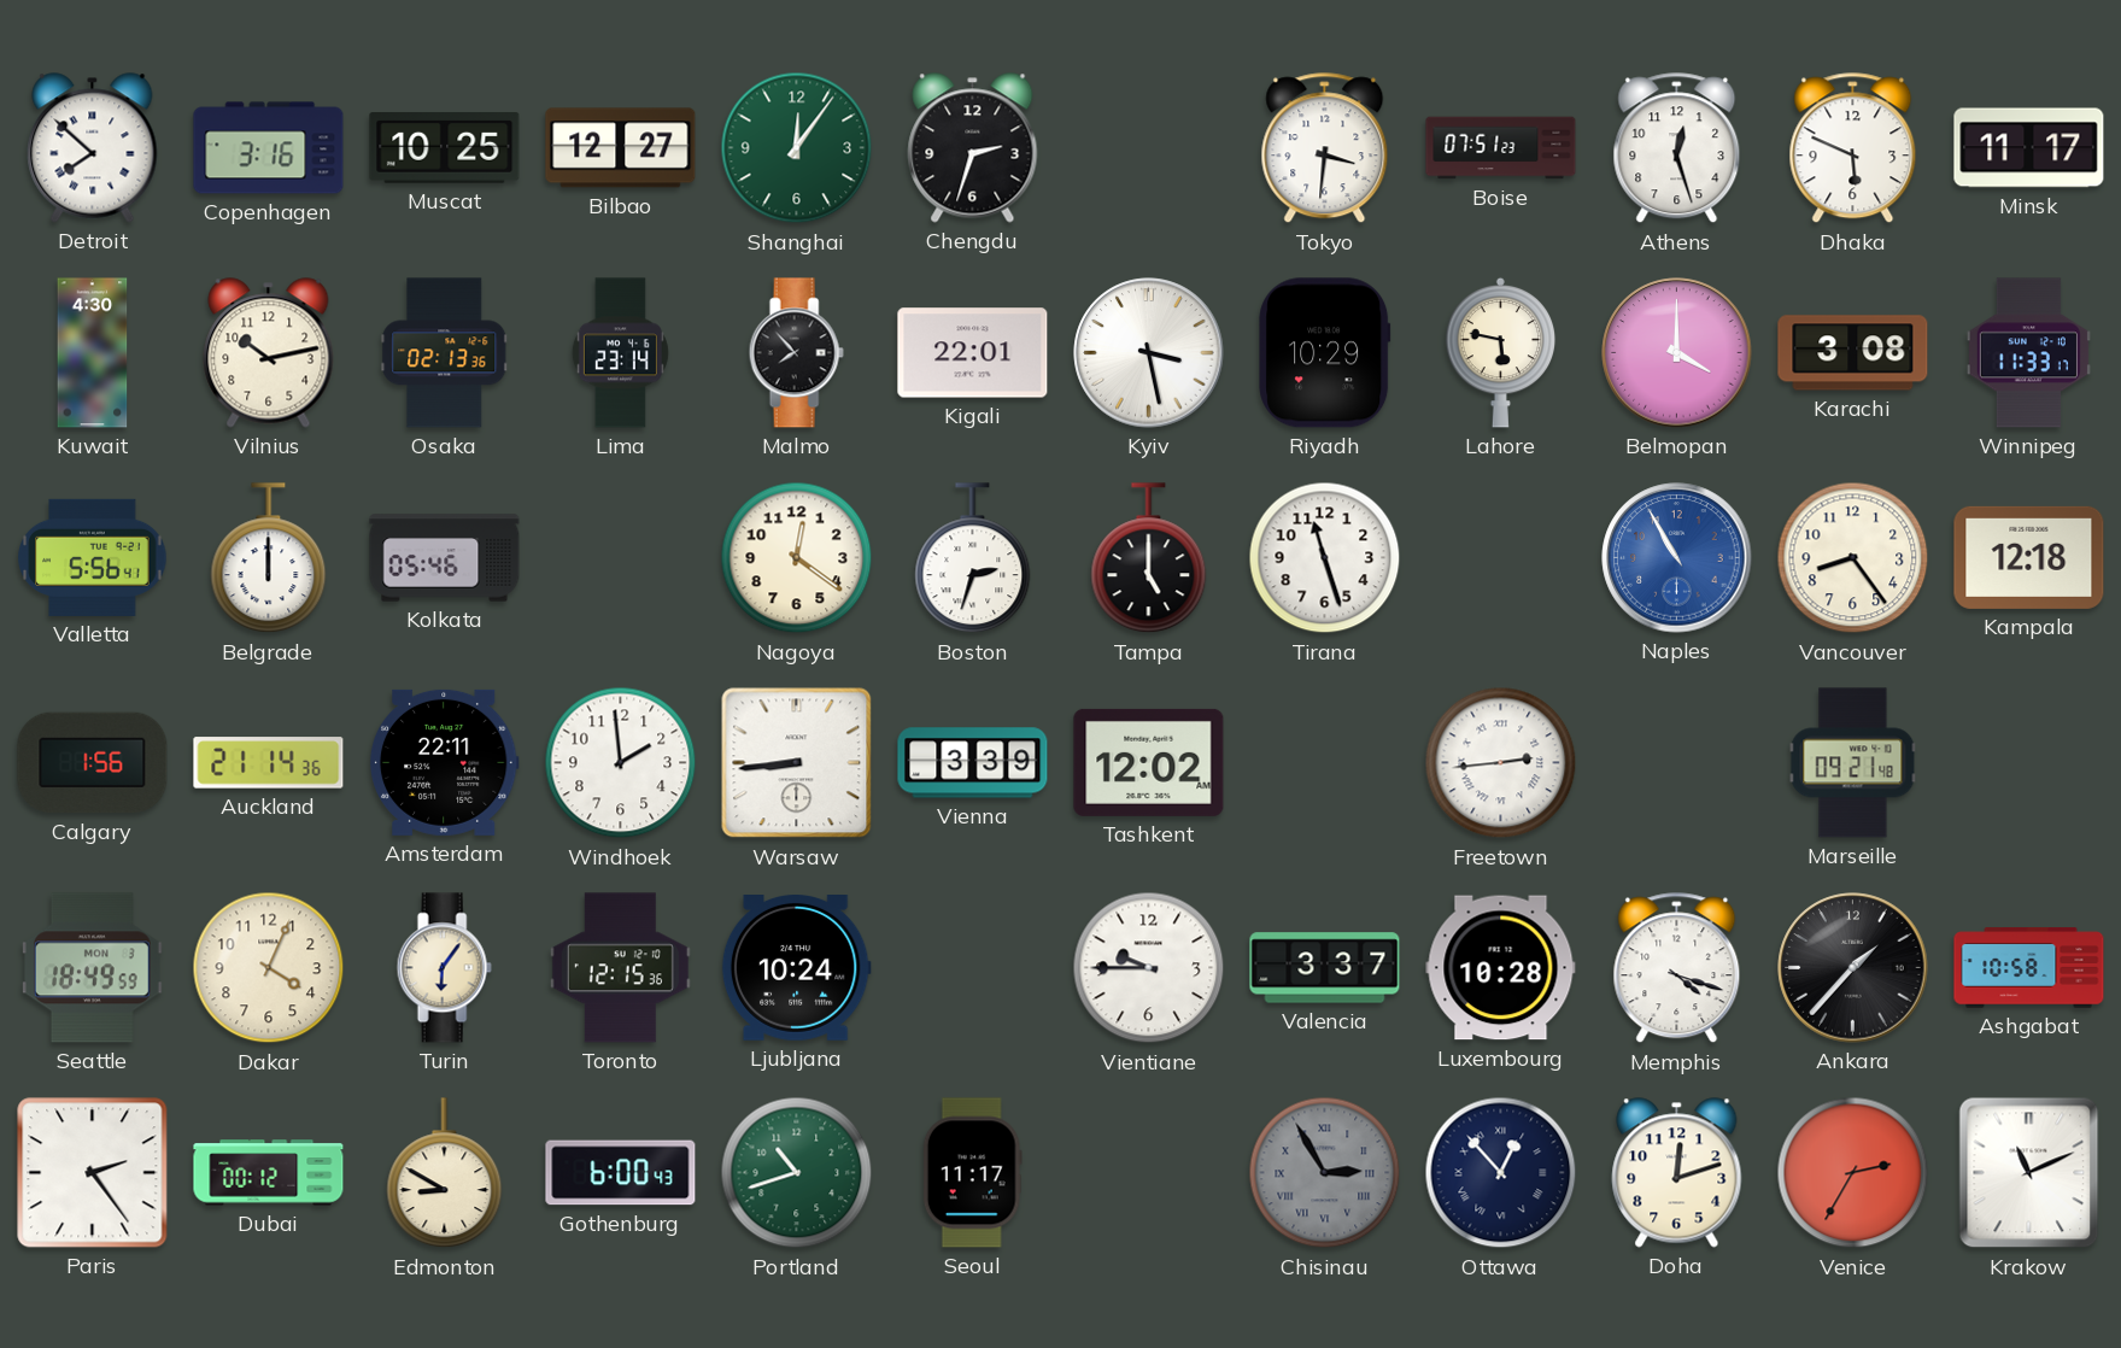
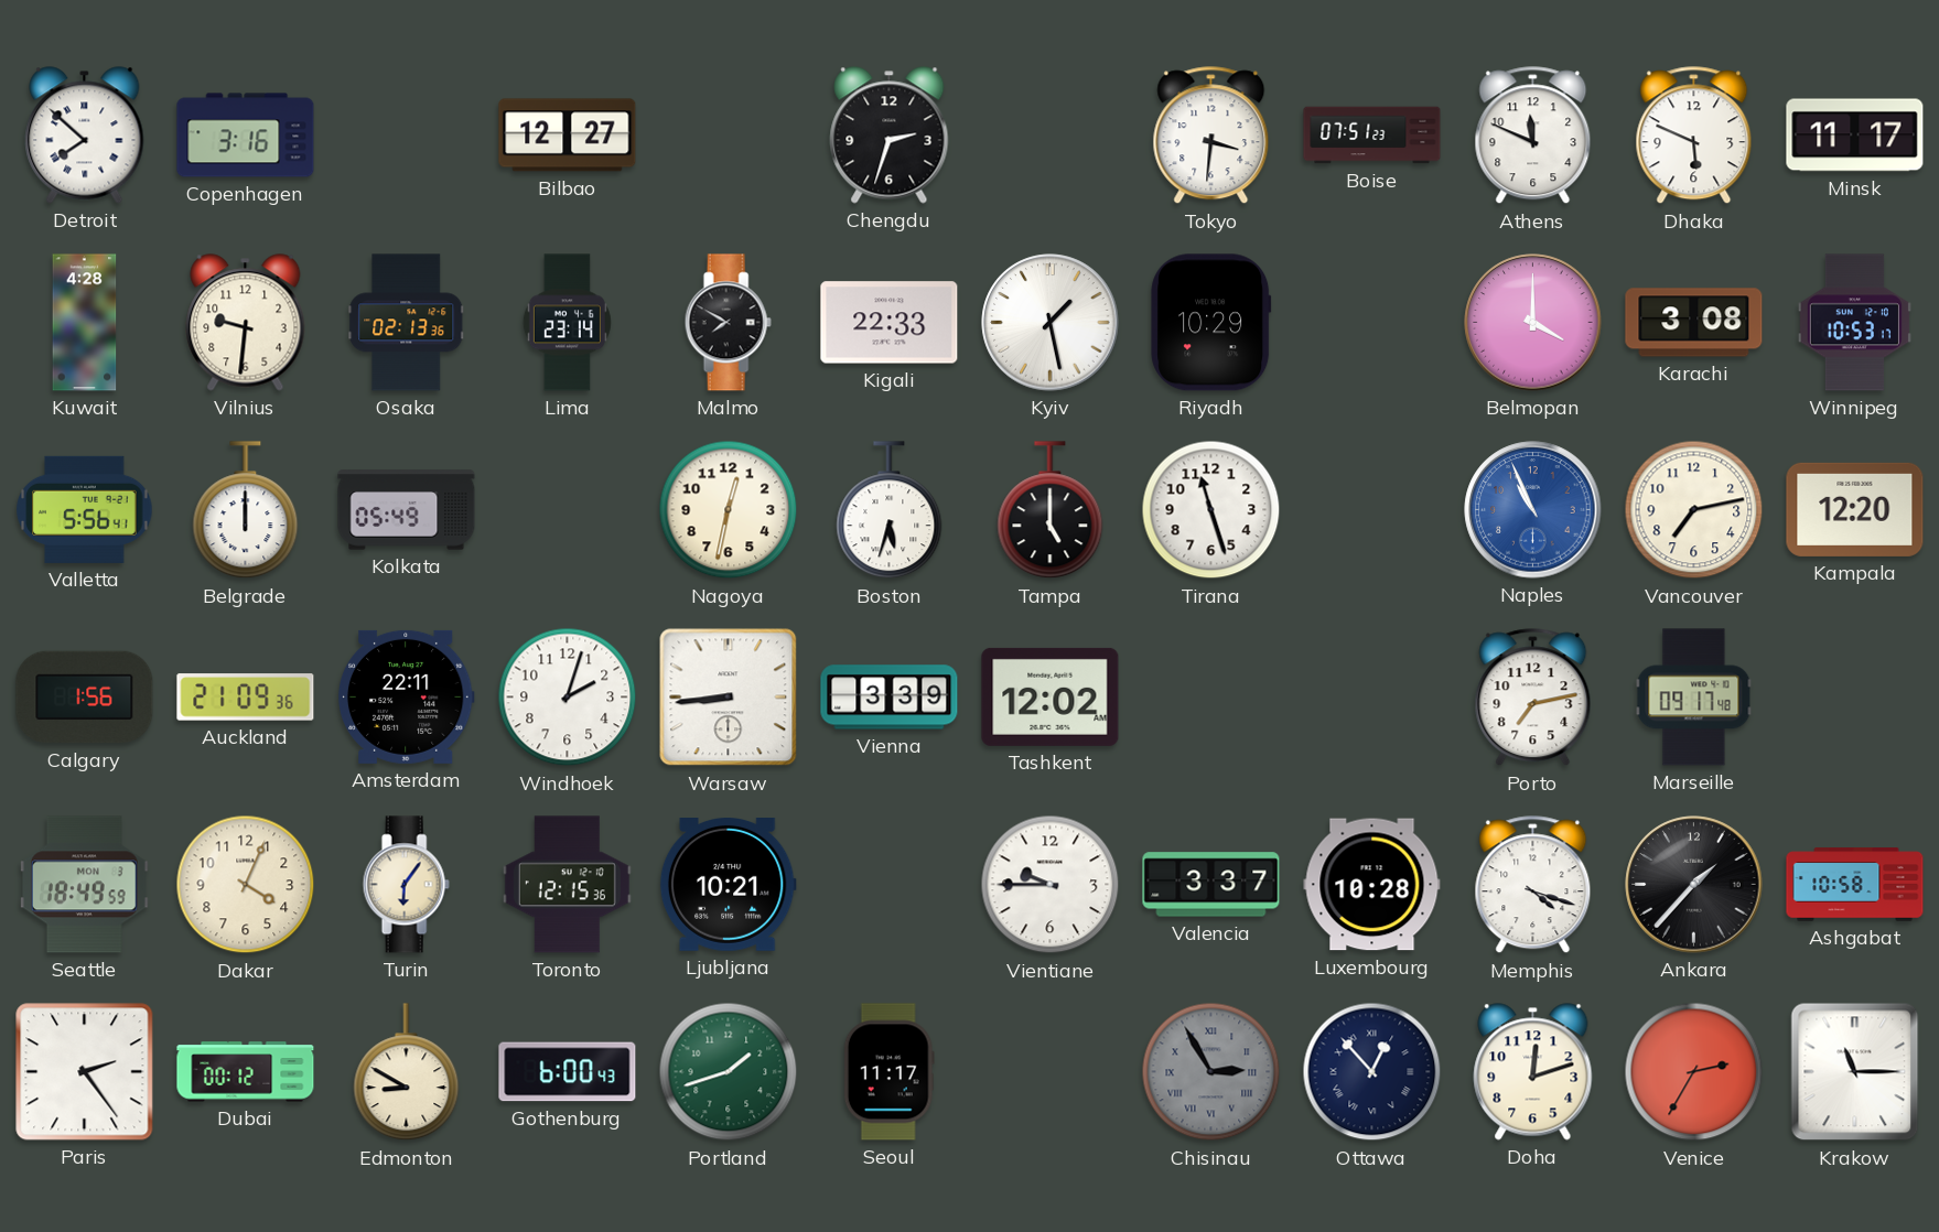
Muscat: 10:25 -> none (445, 148)
Shanghai: 12:06 -> none (797, 148)
Athens: 12:27 -> 11:49 (1533, 136)
Kuwait: 4:30 -> 4:28 (85, 323)
Vilnius: 10:13 -> 9:31 (246, 323)
Malmo: 7:53 -> 7:50 (728, 323)
Kigali: 22:01 -> 22:33 (890, 323)
Kyiv: 3:28 -> 1:28 (1051, 323)
Lahore: 5:47 -> none (1501, 352)
Winnipeg: 11:33 -> 10:53 (1854, 323)
Kolkata: 05:46 -> 05:49 (407, 510)
Nagoya: 12:21 -> 12:32 (729, 510)
Boston: 2:33 -> 5:33 (890, 510)
Naples: 10:55 -> 10:56 (1533, 510)
Vancouver: 8:24 -> 7:13 (1694, 510)
Kampala: 12:18 -> 12:20 (1855, 509)
Auckland: 21:14 -> 21:09 (246, 698)
Windhoek: 1:59 -> 2:03 (568, 698)
Freetown: 2:44 -> none (1501, 763)
Porto: none -> 7:13 (1533, 698)
Marseille: 09:21 -> 09:17 (1694, 698)
Ljubljana: 10:24 -> 10:21 (728, 885)
Portland: 10:42 -> 1:42 (729, 1072)
Krakow: 11:11 -> 11:15 (1855, 1072)
